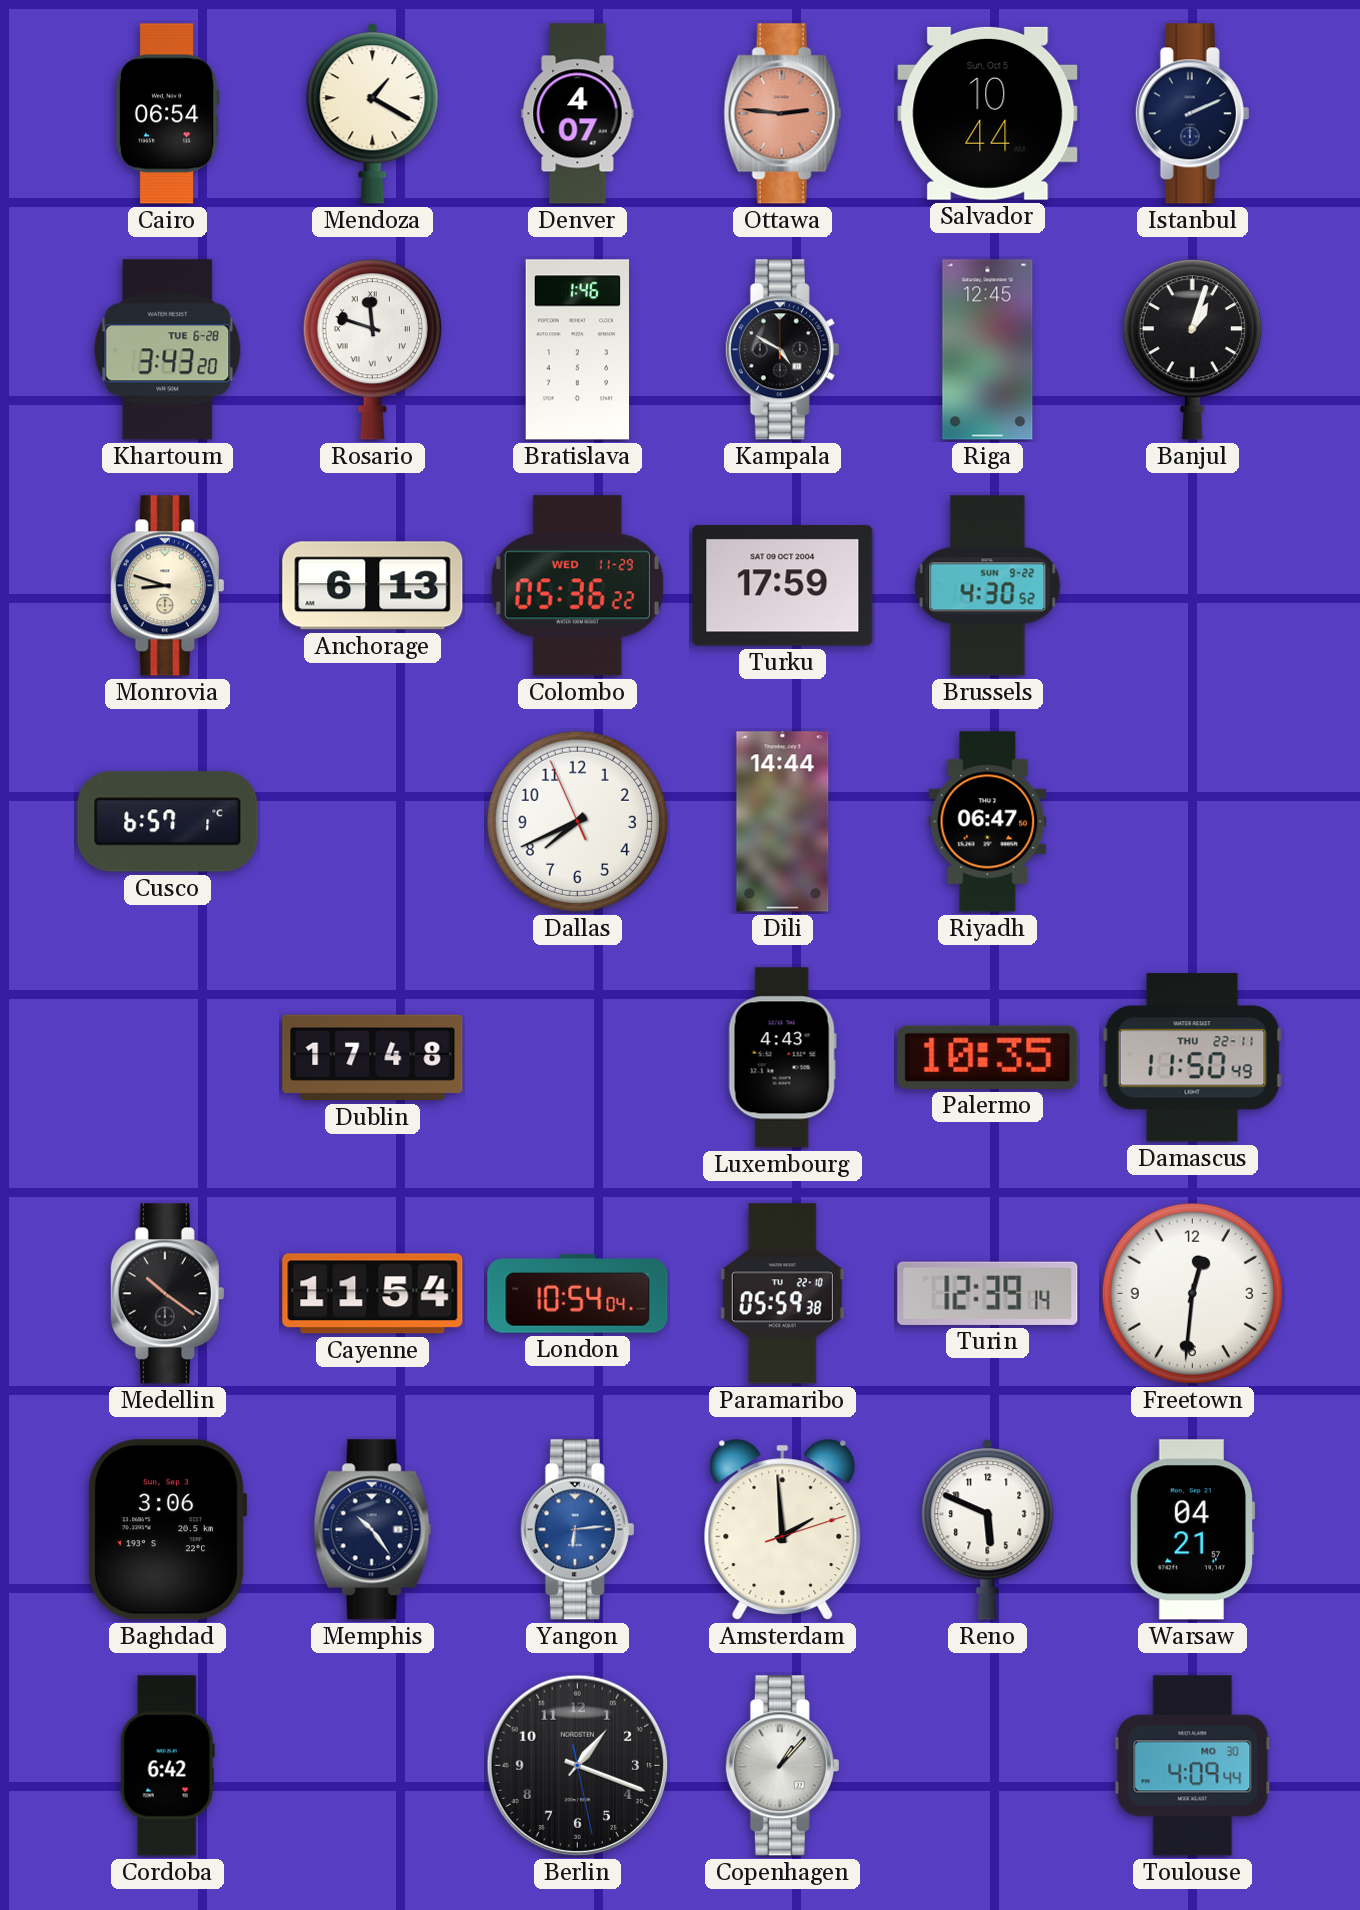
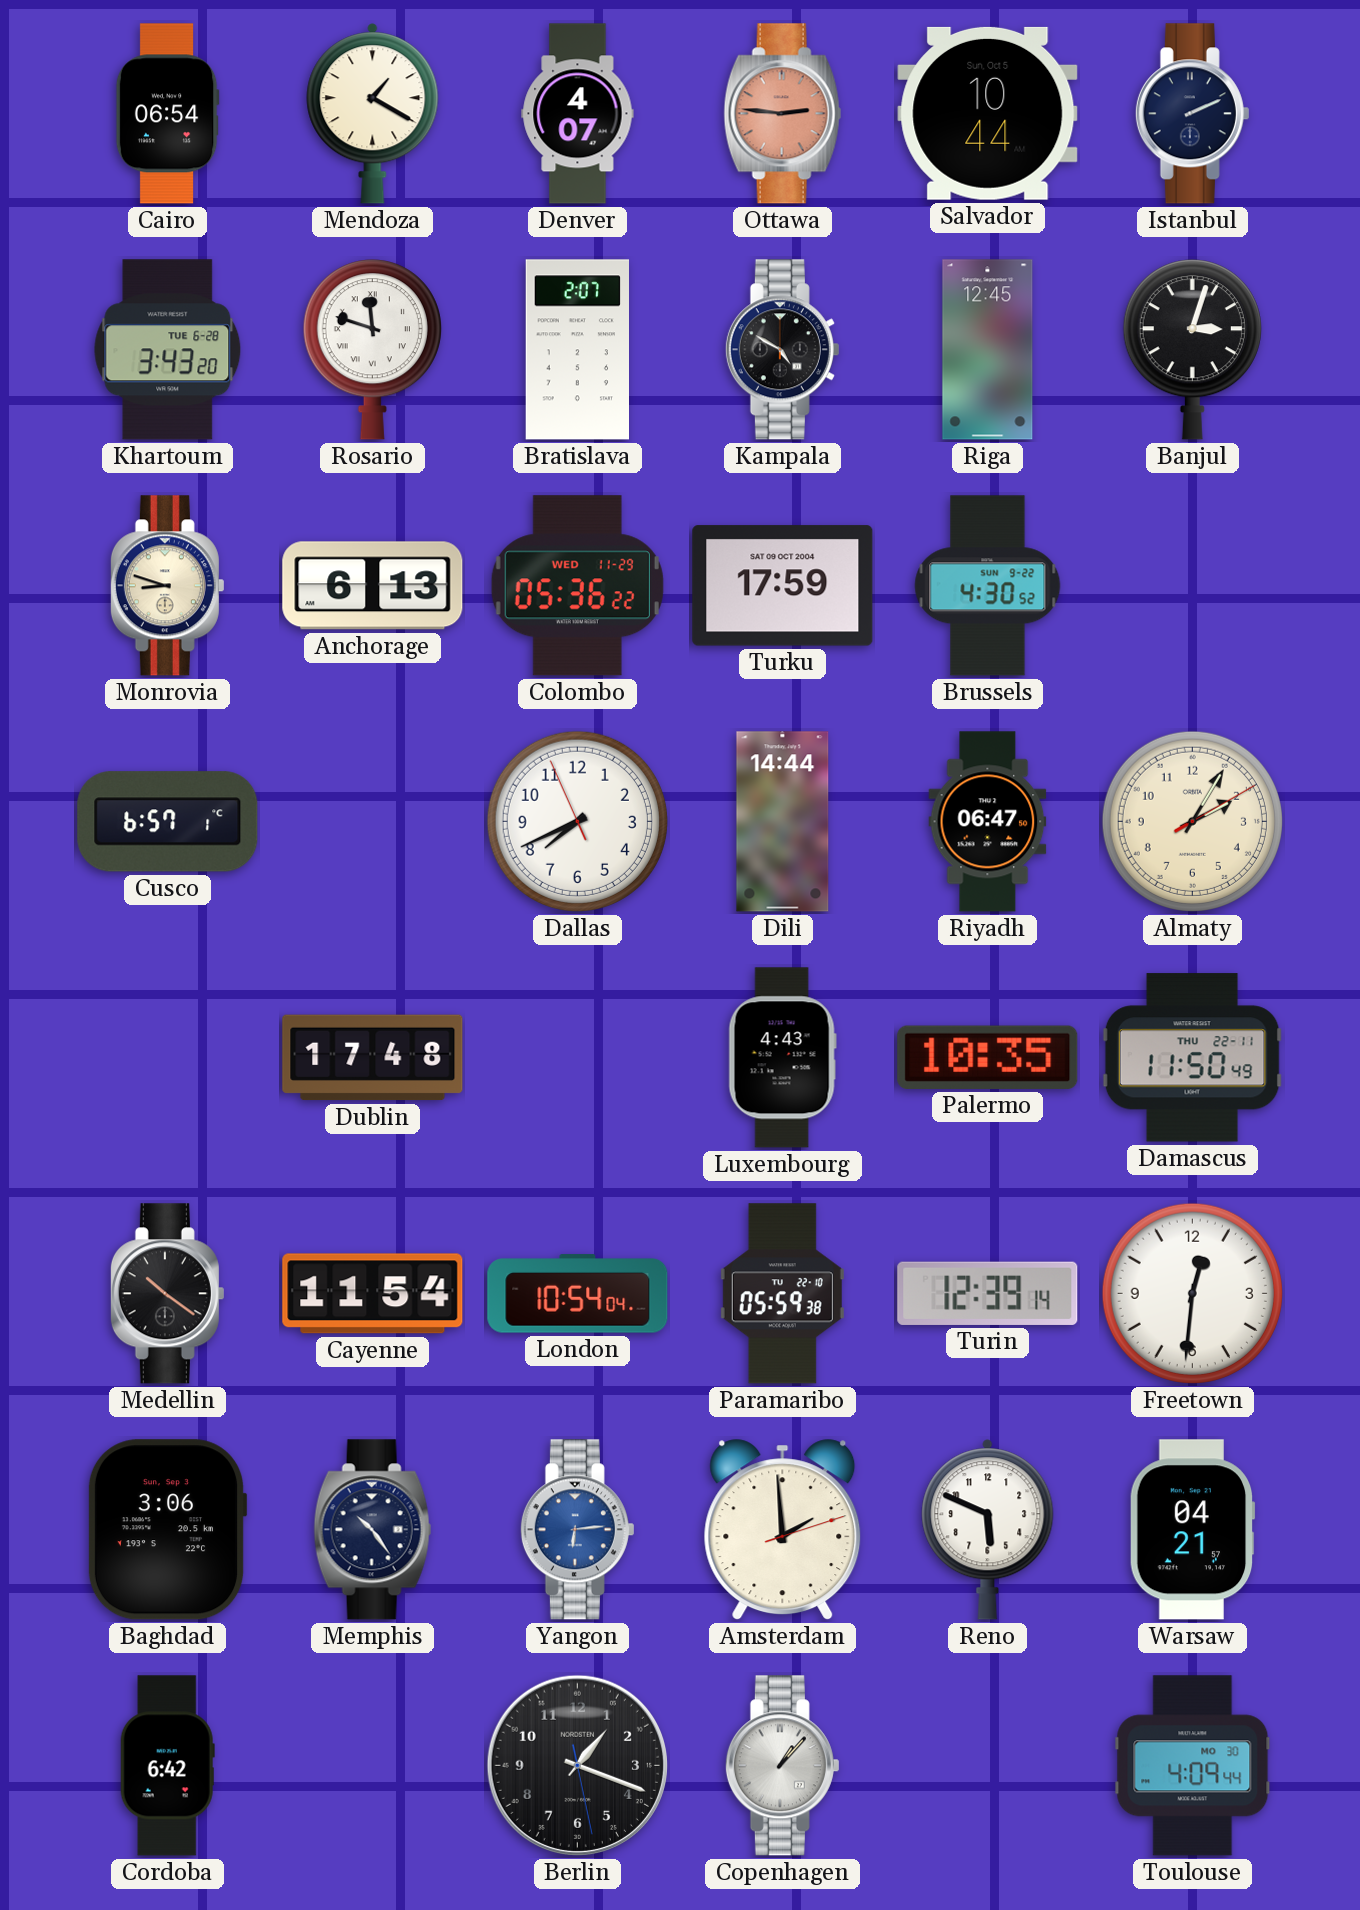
Bratislava: 1:46 -> 2:07 (577, 350)
Banjul: 1:03 -> 3:03 (1192, 350)
Almaty: none -> 2:05 (1192, 821)
